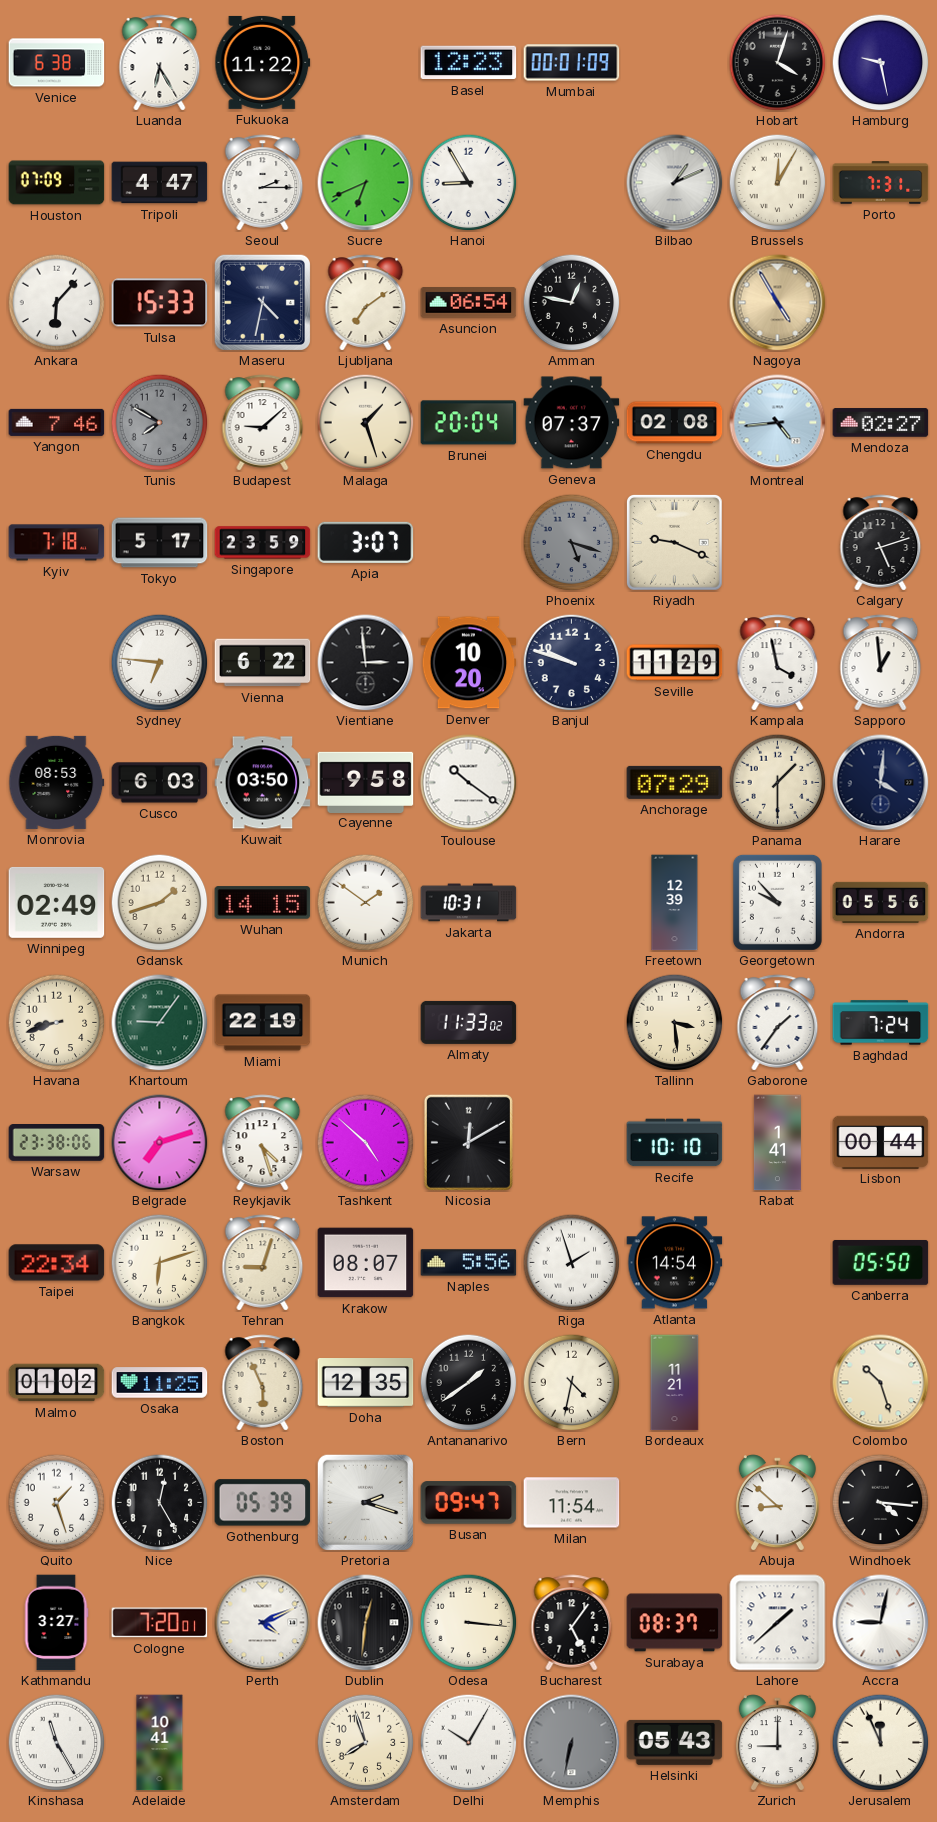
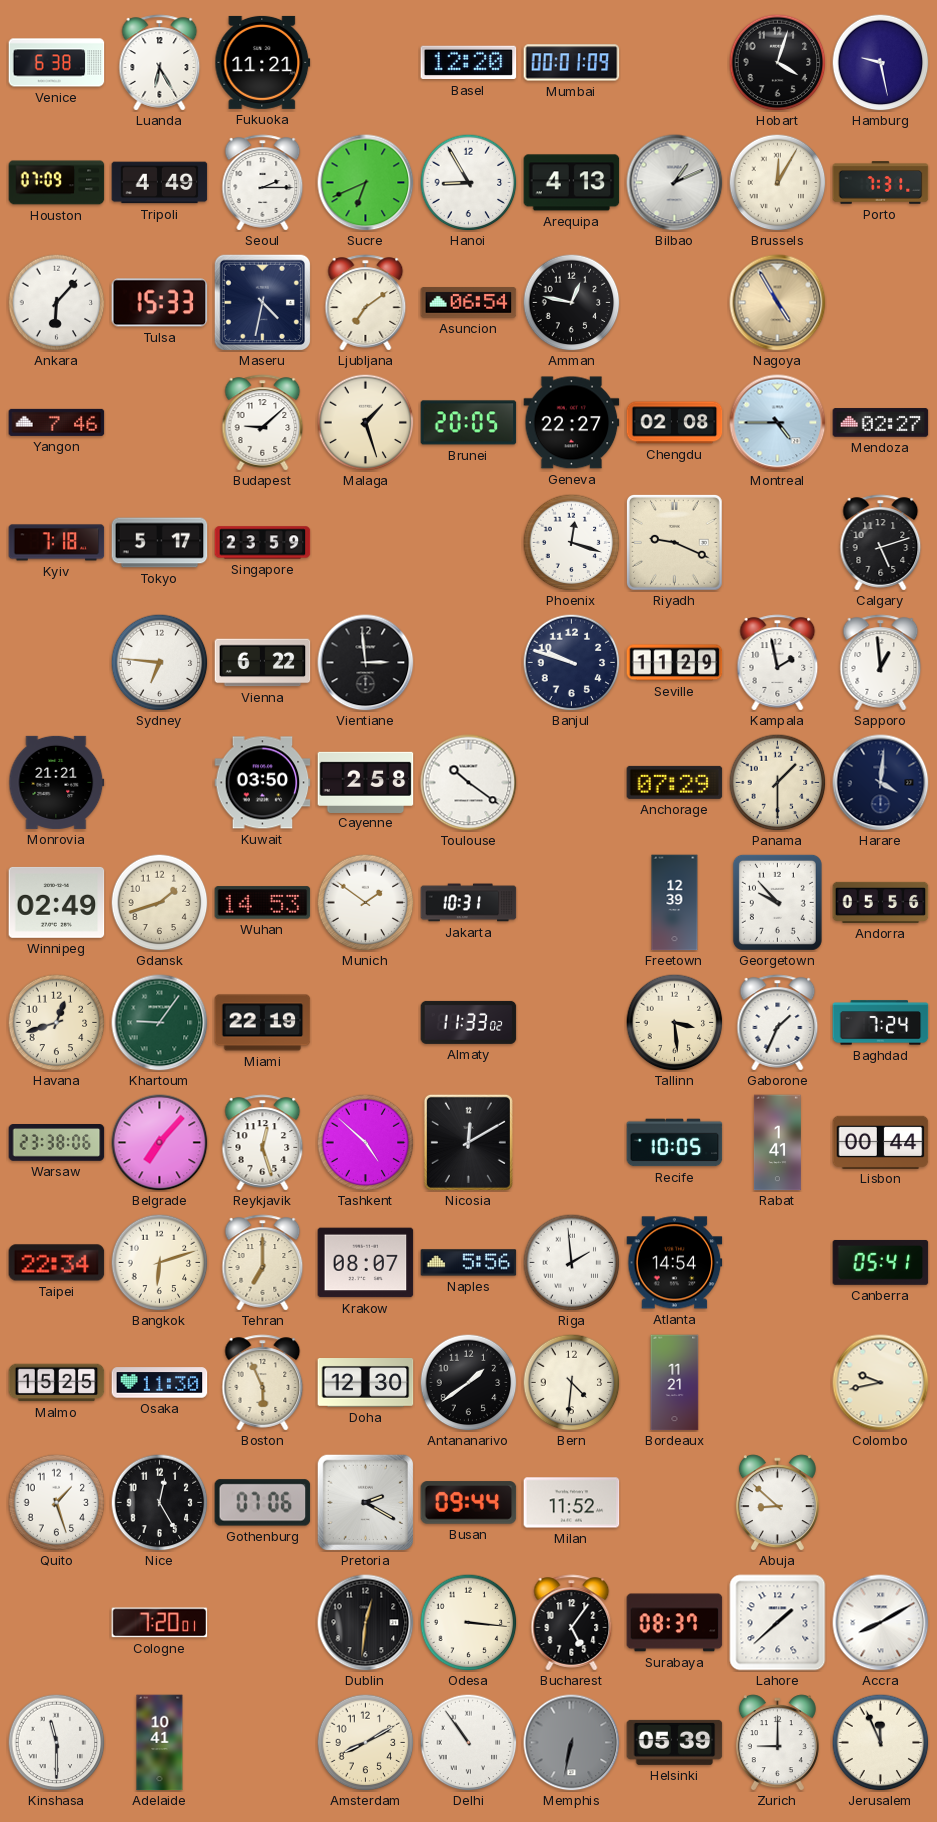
Fukuoka: 11:22 -> 11:21 (263, 62)
Basel: 12:23 -> 12:20 (469, 63)
Tripoli: 4:47 -> 4:49 (160, 183)
Arequipa: none -> 4:13 (572, 183)
Tunis: 7:50 -> none (159, 422)
Brunei: 20:04 -> 20:05 (469, 423)
Geneva: 07:37 -> 22:27 (572, 423)
Montreal: 4:44 -> 4:45 (778, 423)
Apia: 3:07 -> none (366, 542)
Phoenix: 5:18 -> 12:18 (571, 542)
Phoenix dial: grey -> white (571, 542)
Denver: 10:20 -> none (469, 663)
Kampala: 3:58 -> 1:58 (778, 663)
Monrovia: 08:53 -> 21:21 (57, 782)
Cusco: 6:03 -> none (160, 783)
Cayenne: 9:58 -> 2:58 (366, 782)
Wuhan: 14:15 -> 14:53 (263, 903)
Havana: 8:42 -> 12:42 (56, 1022)
Gaborone: 1:36 -> 1:34 (778, 1023)
Belgrade: 7:12 -> 7:07 (160, 1143)
Reykjavik: 4:27 -> 12:27 (263, 1143)
Recife: 10:10 -> 10:05 (675, 1143)
Tehran: 9:03 -> 7:00 (263, 1263)
Riga: 1:57 -> 1:59 (571, 1262)
Canberra: 05:50 -> 05:41 (881, 1262)
Malmo: 01:02 -> 15:25 (57, 1383)
Osaka: 11:25 -> 11:30 (160, 1383)
Doha: 12:35 -> 12:30 (366, 1383)
Bern: 4:32 -> 4:31 (571, 1382)
Colombo: 10:27 -> 9:43 (881, 1383)
Gothenburg: 05:39 -> 07:06 (263, 1503)
Pretoria: 2:18 -> 2:20 (365, 1502)
Busan: 09:47 -> 09:44 (469, 1503)
Milan: 11:54 -> 11:52 (572, 1503)
Windhoek: 4:16 -> none (880, 1502)
Kathmandu: 3:27 -> none (56, 1623)
Perth: 4:11 -> none (263, 1623)
Accra: 9:02 -> 8:10 (881, 1623)
Kinshasa: 11:25 -> 11:30 (56, 1742)
Amsterdam: 7:57 -> 8:10 (365, 1742)
Delhi: 10:05 -> 10:54 (468, 1742)
Helsinki: 05:43 -> 05:39 (675, 1742)
